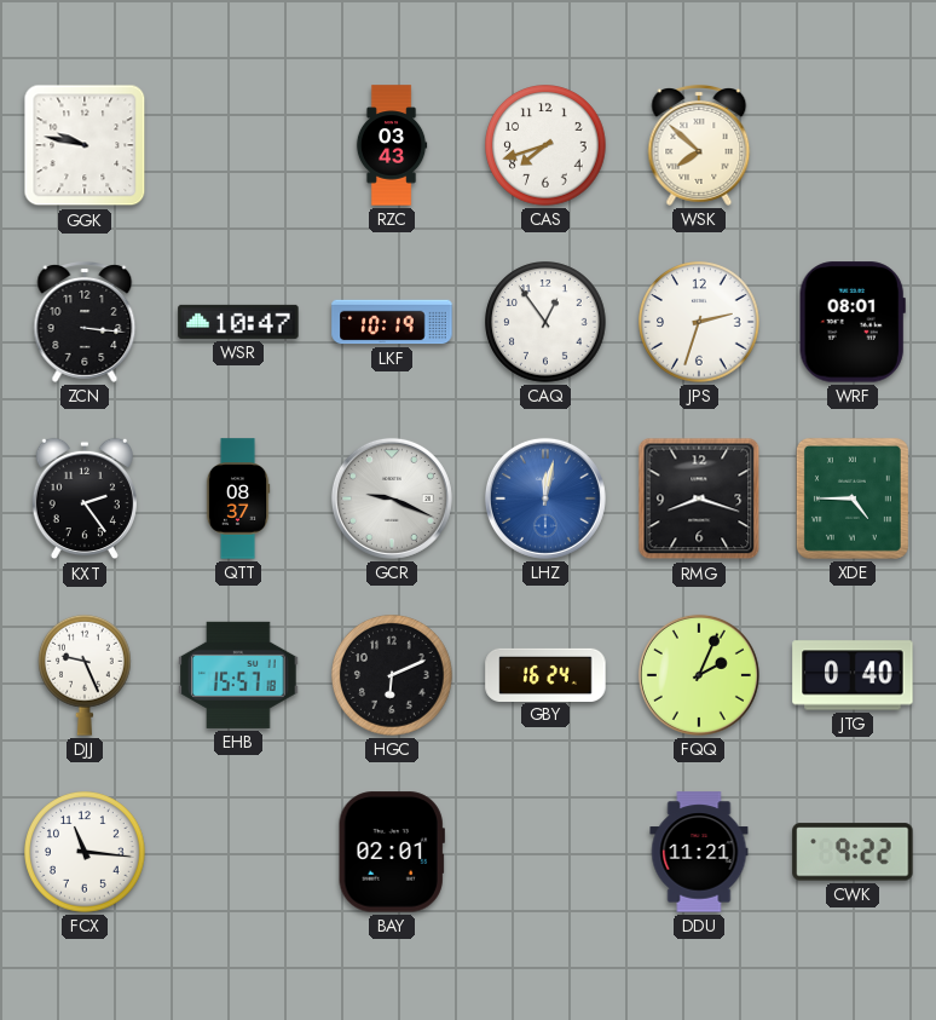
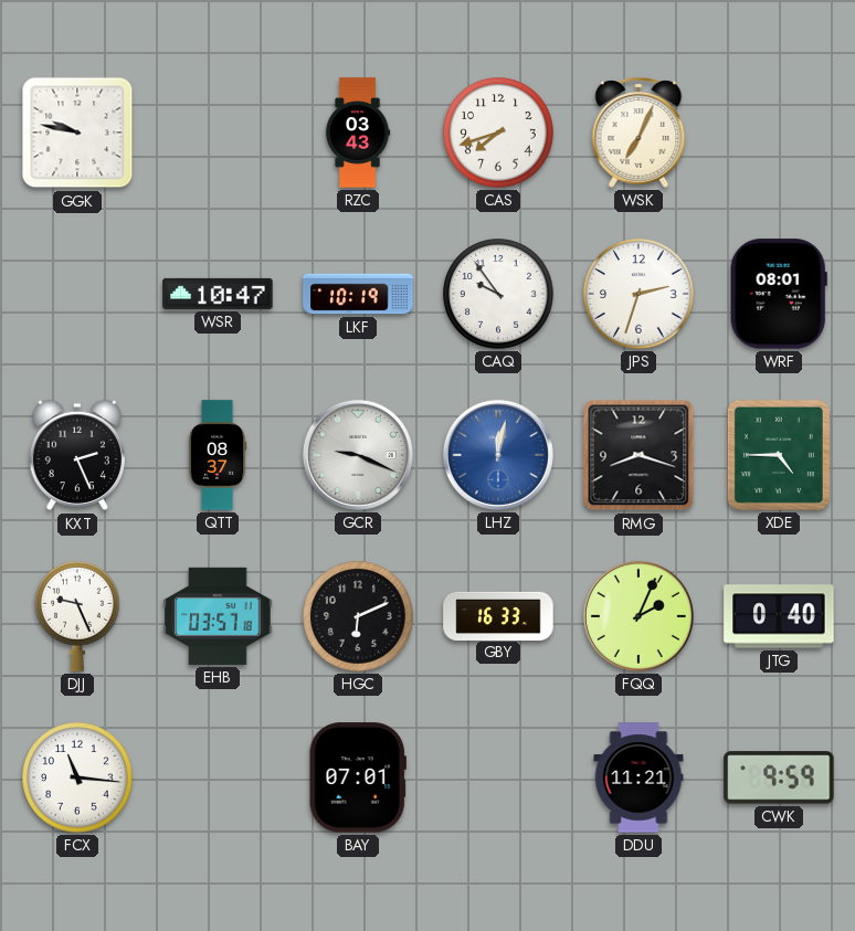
WSK: 7:52 -> 7:04 (638, 134)
ZCN: 3:16 -> none (85, 323)
CAQ: 12:54 -> 9:54 (498, 294)
KXT: 2:24 -> 2:26 (77, 455)
EHB: 15:57 -> 03:57 (218, 616)
GBY: 16:24 -> 16:33 (498, 615)
BAY: 02:01 -> 07:01 (358, 777)
CWK: 9:22 -> 9:59 (779, 777)
